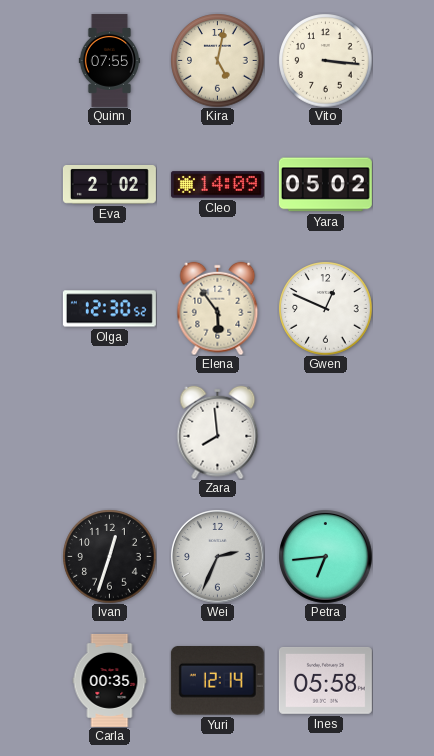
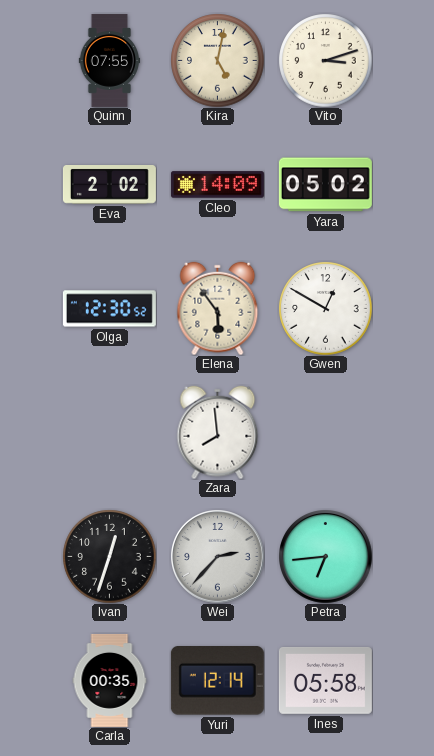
Vito: 3:16 -> 3:12 (325, 60)
Gwen: 12:49 -> 12:50 (325, 308)
Wei: 2:34 -> 2:37 (218, 557)
